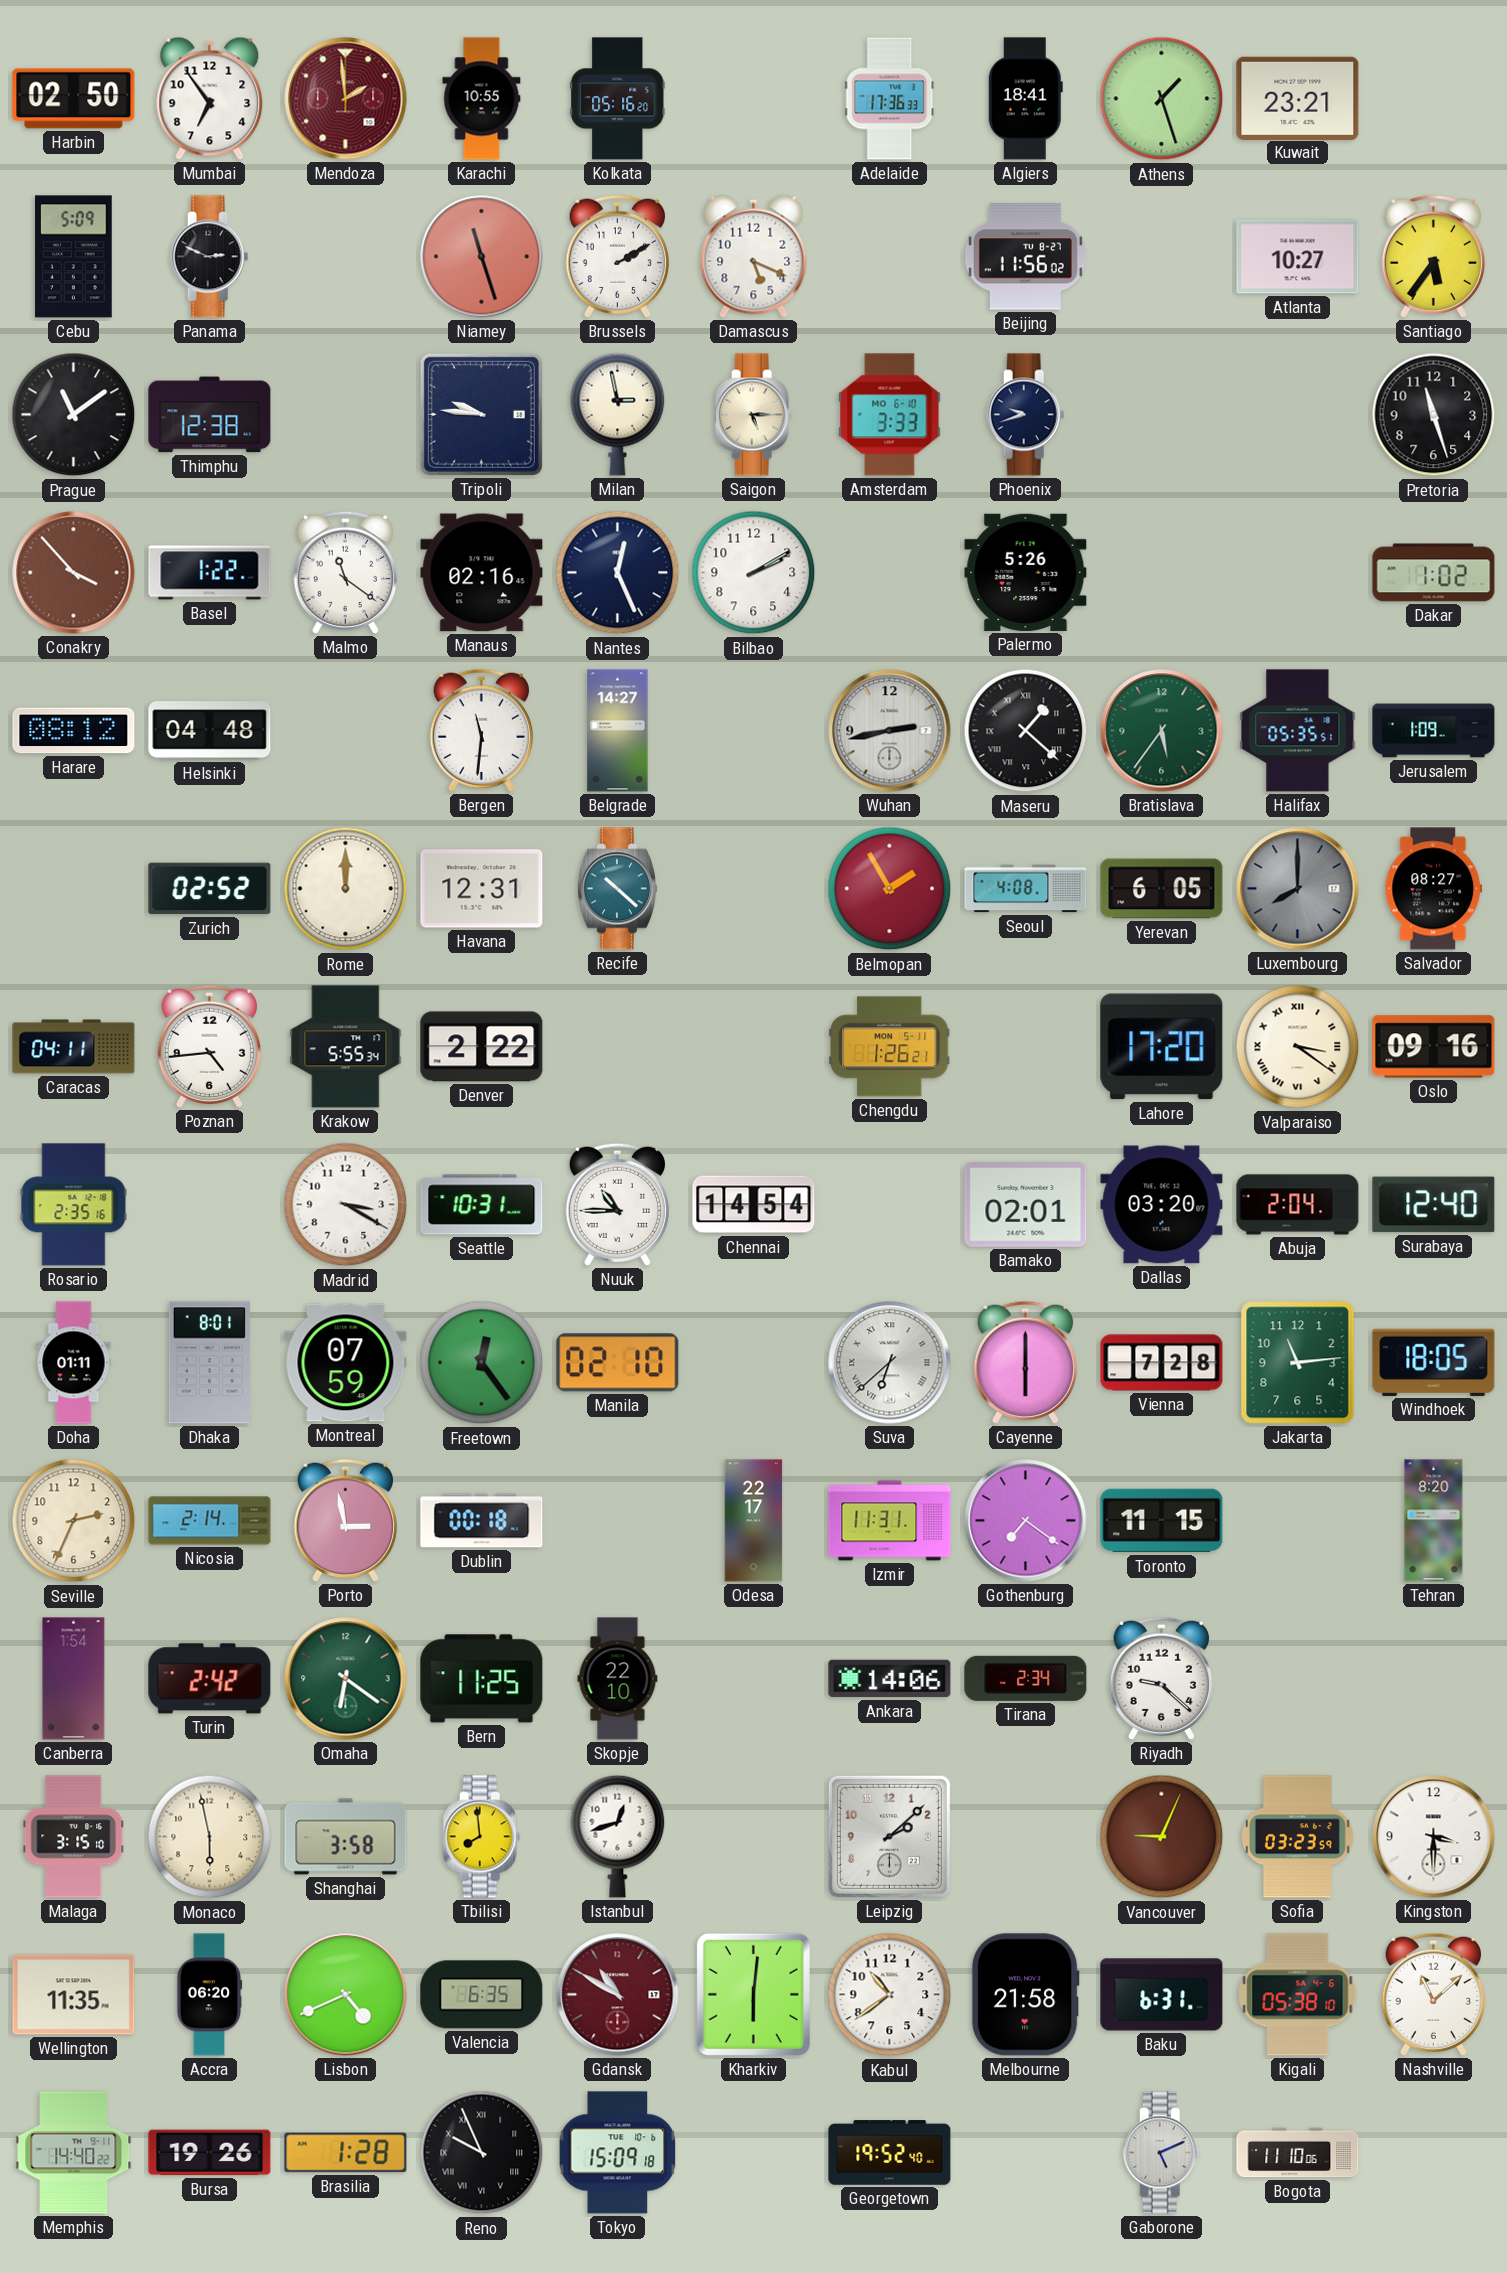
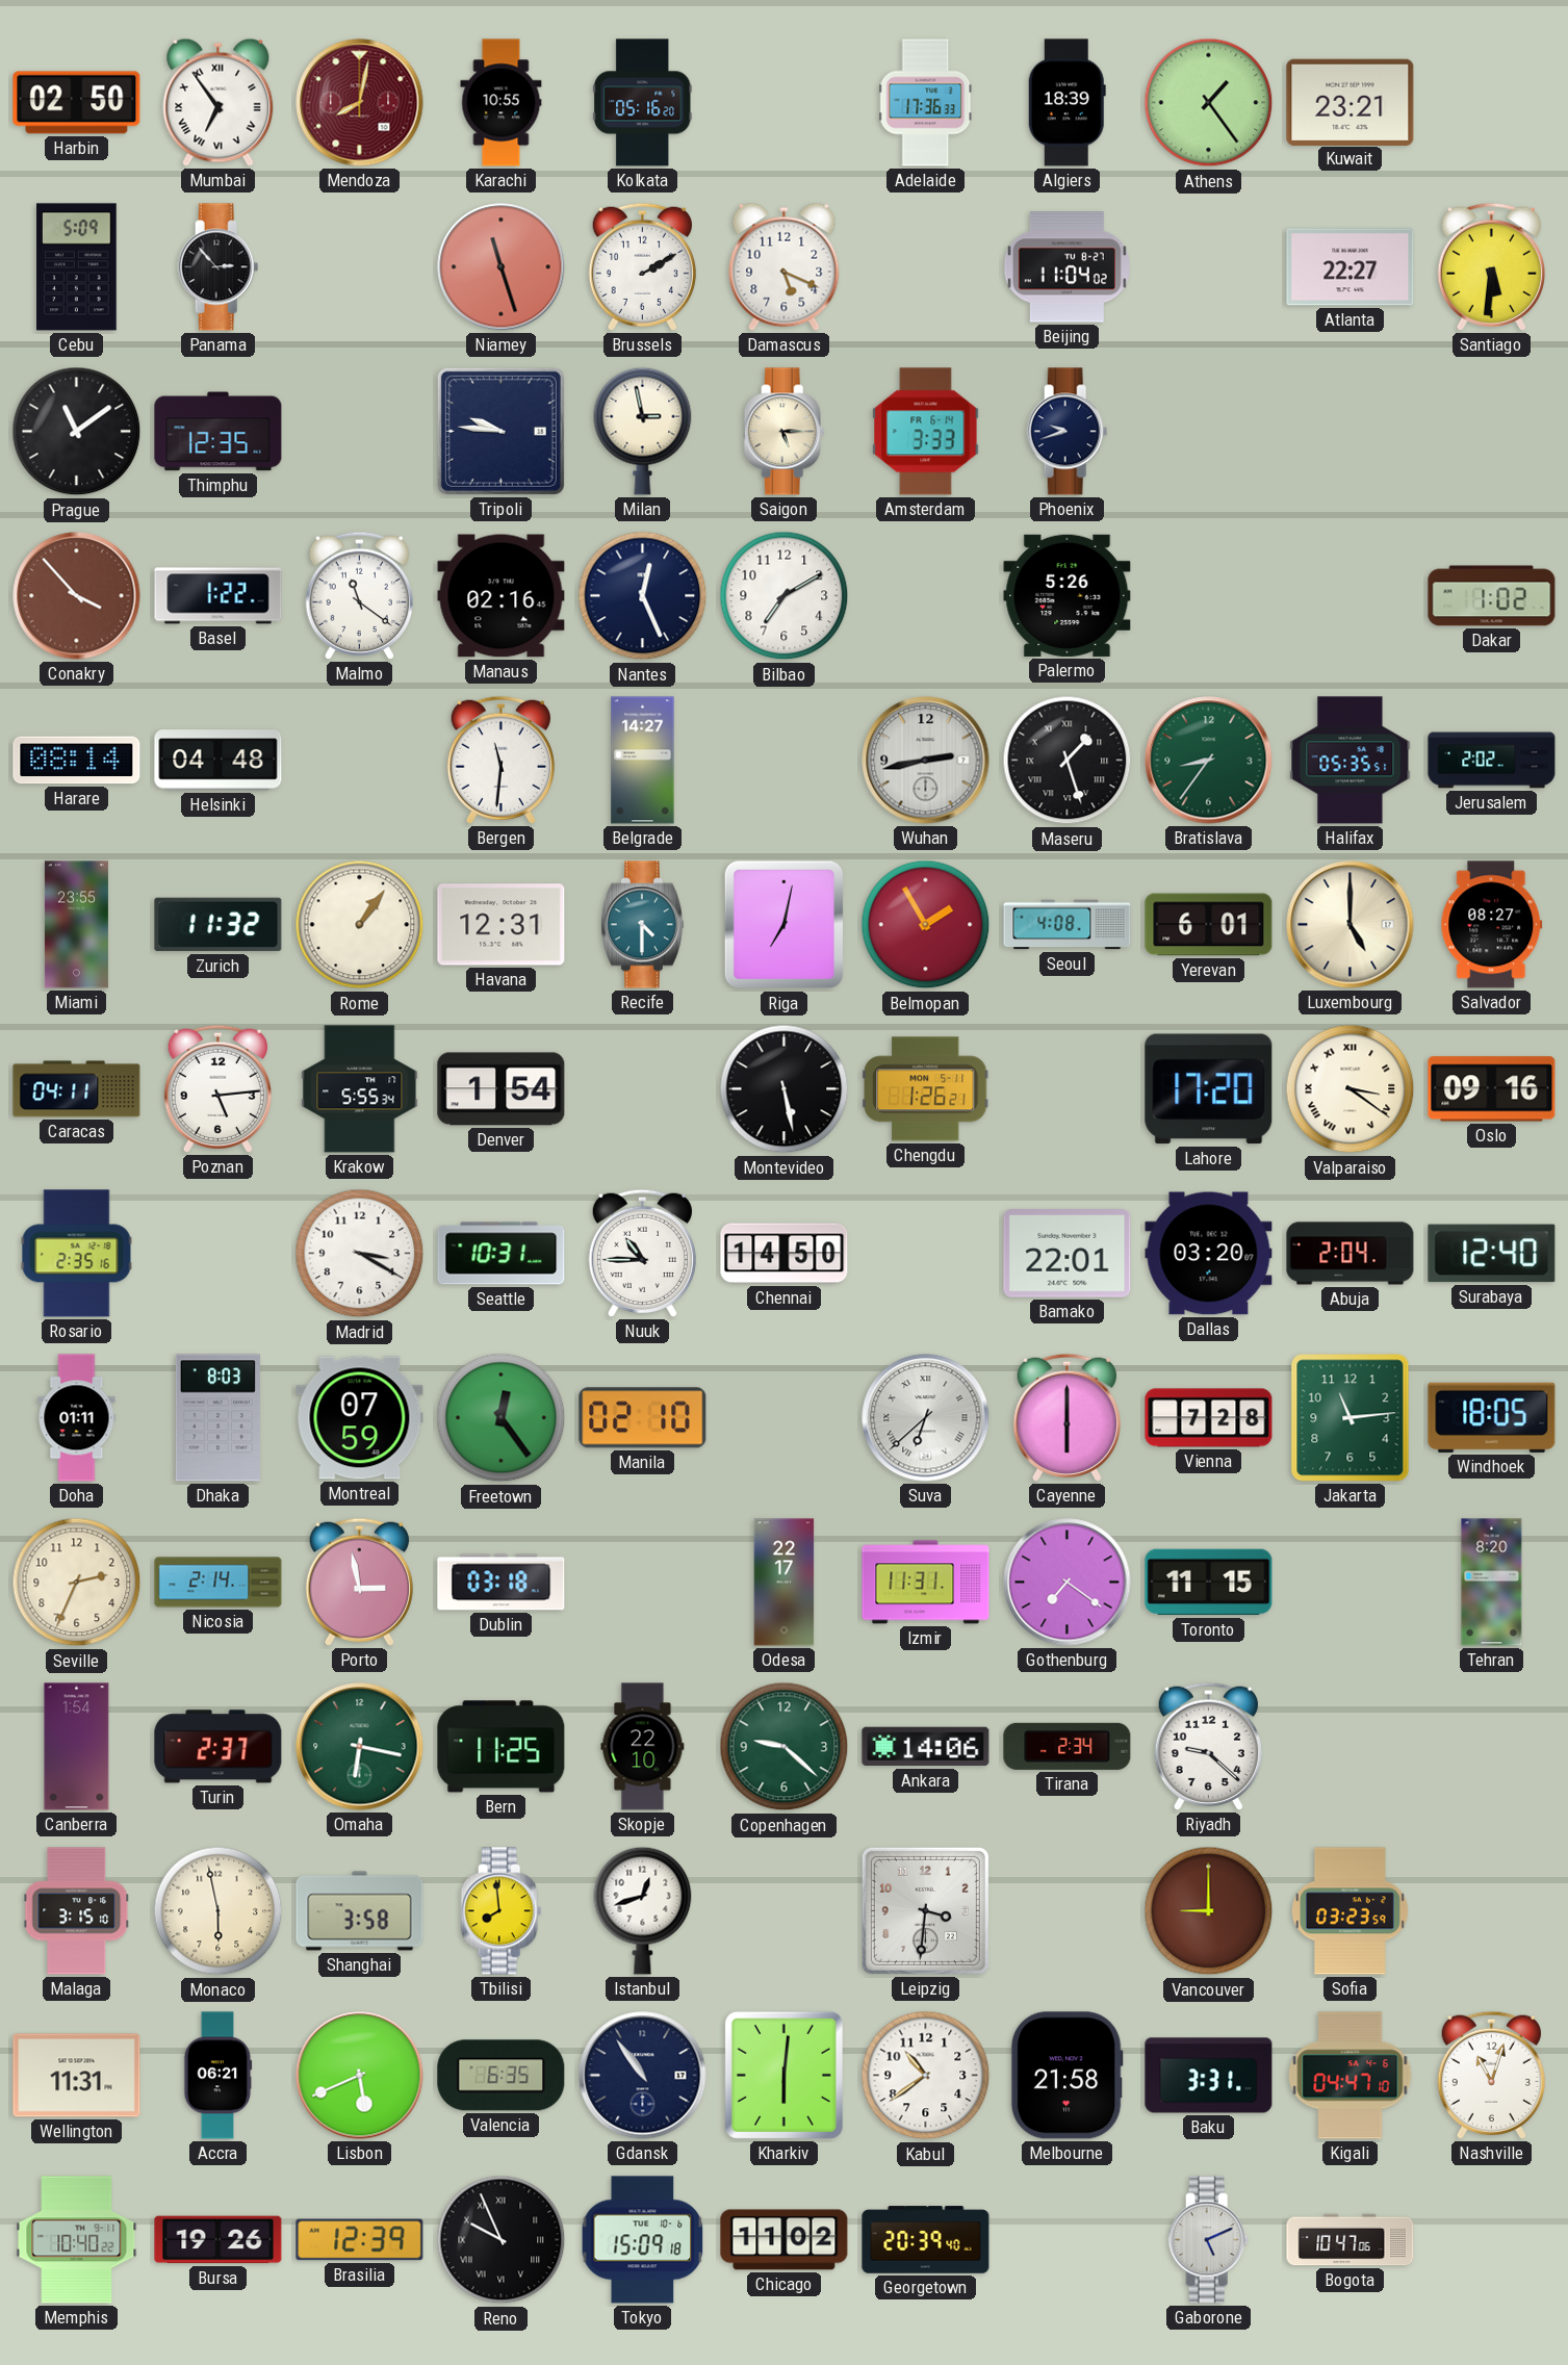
Mumbai numerals: Arabic -> Roman (219, 102)
Mendoza: 1:59 -> 8:02 (360, 103)
Algiers: 18:41 -> 18:39 (1066, 103)
Athens: 1:27 -> 1:24 (1209, 103)
Panama: 2:49 -> 2:53 (219, 267)
Beijing: 11:56 -> 11:04 (1066, 267)
Atlanta: 10:27 -> 22:27 (1351, 267)
Santiago: 5:36 -> 5:31 (1491, 266)
Thimphu: 12:38 -> 12:35 (219, 432)
Amsterdam date: MO 6-10 -> FR 6-14 (926, 432)
Pretoria: 11:27 -> none (1434, 415)
Bilbao: 2:10 -> 7:10 (785, 596)
Harare: 08:12 -> 08:14 (77, 761)
Maseru: 1:22 -> 1:27 (1068, 761)
Bratislava: 5:36 -> 8:36 (1209, 761)
Jerusalem: 1:09 -> 2:02 (1492, 761)
Miami: none -> 23:55 (76, 925)
Zurich: 02:52 -> 11:32 (219, 925)
Rome: 12:00 -> 1:06 (360, 925)
Recife: 10:22 -> 4:30 (642, 925)
Riga: none -> 7:02 (785, 925)
Yerevan: 6:05 -> 6:01 (1209, 925)
Luxembourg: 8:00 -> 5:00 (1351, 925)
Luxembourg dial: grey -> cream (1351, 925)
Poznan: 4:44 -> 5:14 (217, 1088)
Denver: 2:22 -> 1:54 (502, 1089)
Montevideo: none -> 5:28 (785, 1089)
Chennai: 14:54 -> 14:50 (785, 1254)
Bamako: 02:01 -> 22:01 (1068, 1254)
Dhaka: 8:01 -> 8:03 (217, 1418)
Dublin: 00:18 -> 03:18 (502, 1583)
Turin: 2:42 -> 2:37 (219, 1747)
Omaha: 6:21 -> 6:17 (360, 1747)
Copenhagen: none -> 9:22 (785, 1747)
Leipzig: 2:08 -> 3:31 (925, 1910)
Vancouver: 9:04 -> 9:00 (1209, 1911)
Kingston: 3:30 -> none (1434, 1837)
Wellington: 11:35 -> 11:31 (77, 2076)
Accra: 06:20 -> 06:21 (219, 2076)
Lisbon: 4:41 -> 5:41 (360, 2076)
Gdansk: 10:50 -> 10:54 (643, 2076)
Gdansk dial: burgundy -> navy (643, 2076)
Baku: 6:31 -> 3:31 (1209, 2076)
Kigali: 05:38 -> 04:47 (1351, 2076)
Nashville: 11:08 -> 11:03 (1491, 2075)
Memphis: 14:40 -> 10:40 (77, 2240)
Brasilia: 1:28 -> 12:39 (360, 2240)
Chicago: none -> 11:02 (785, 2240)
Georgetown: 19:52 -> 20:39 (926, 2240)
Bogota: 11:10 -> 10:47 (1351, 2240)
